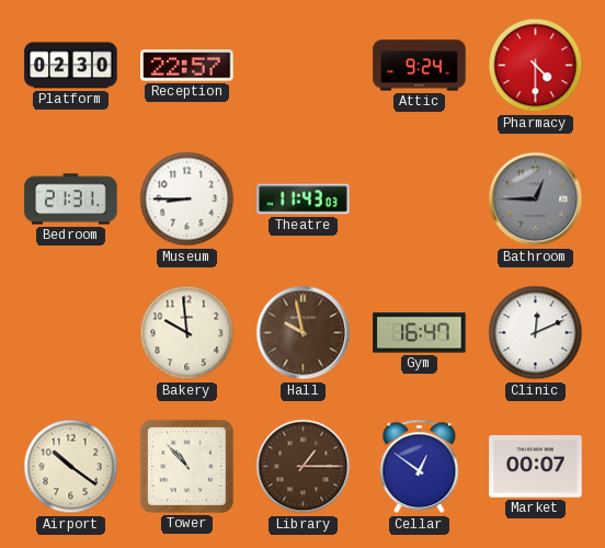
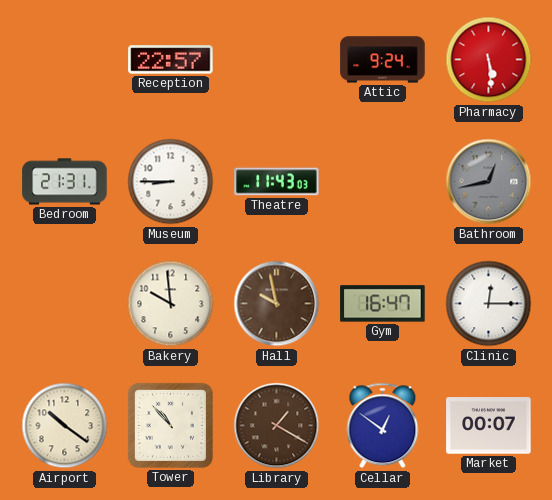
Platform: 02:30 -> none (71, 66)
Pharmacy: 4:30 -> 5:29 (489, 60)
Bathroom: 12:45 -> 12:43 (489, 182)
Clinic: 12:11 -> 12:15 (489, 304)
Library: 1:15 -> 1:20 (277, 426)
